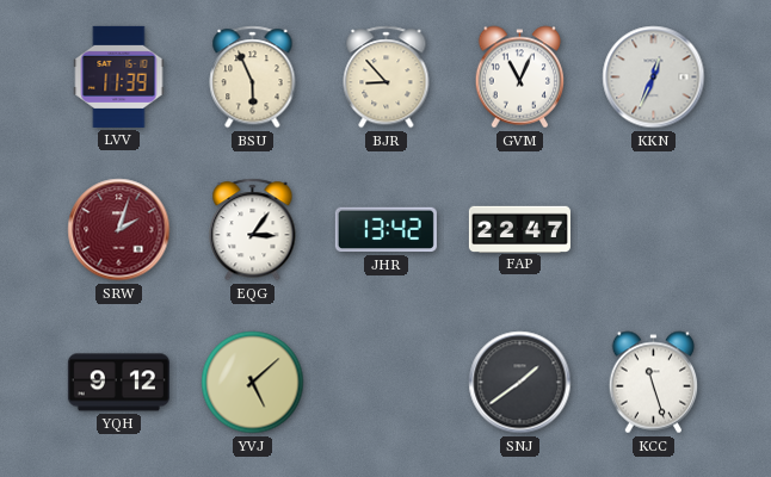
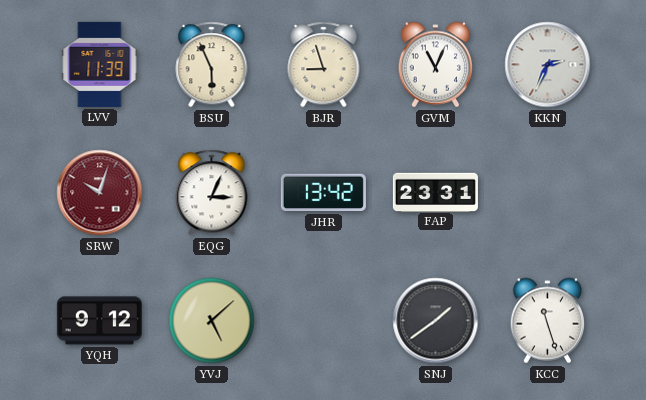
BJR: 8:53 -> 8:57 (324, 65)
KKN: 12:34 -> 2:34 (548, 65)
SRW: 2:03 -> 10:03 (100, 193)
EQG: 3:06 -> 3:04 (212, 193)
FAP: 22:47 -> 23:31 (435, 192)
